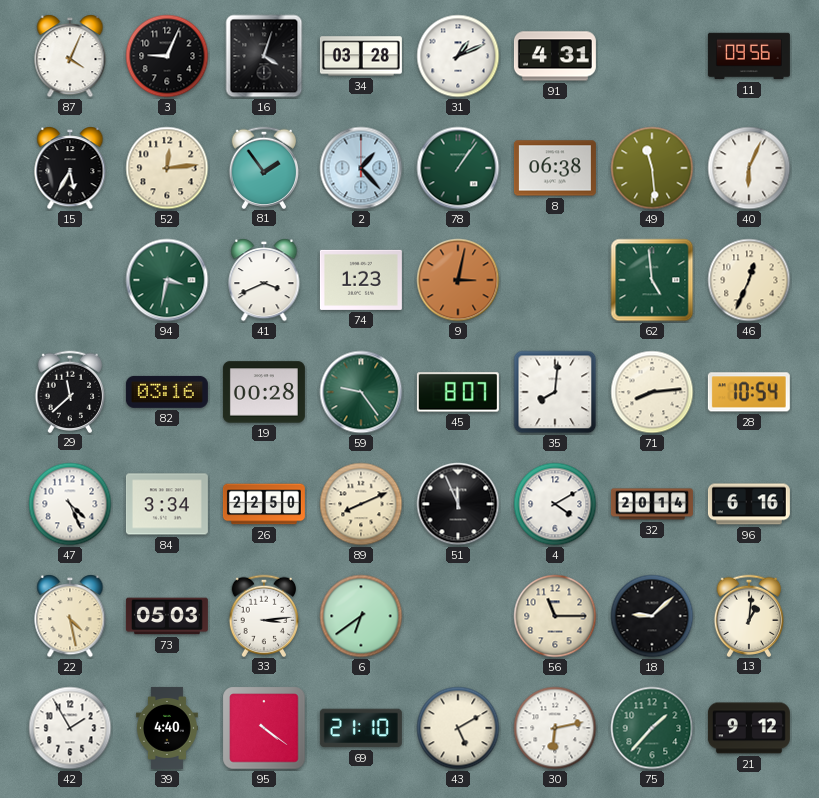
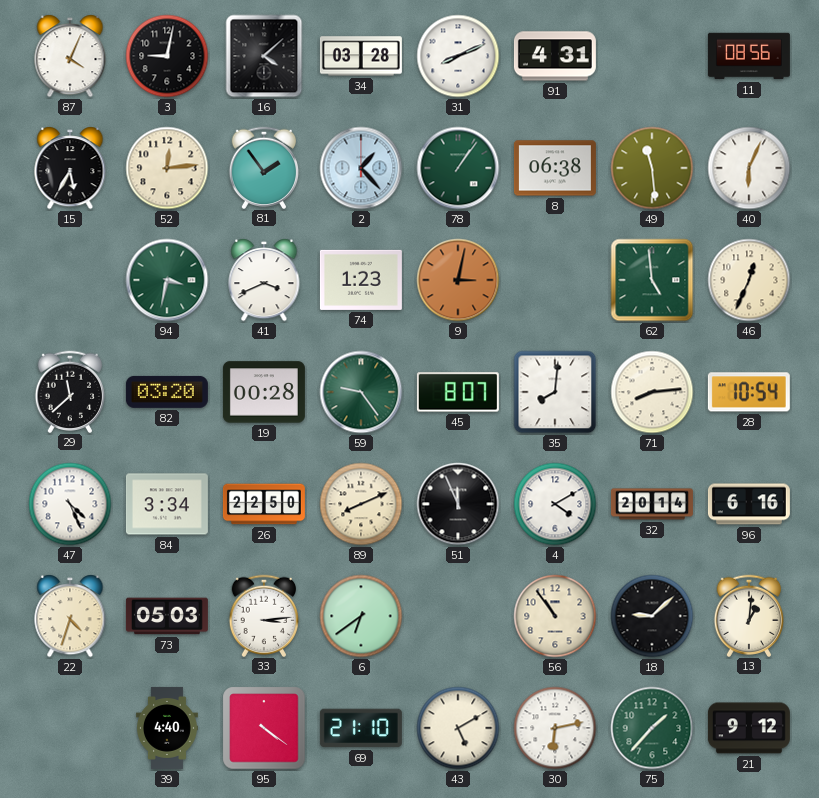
3: 9:04 -> 9:02 (167, 56)
16: 4:03 -> 4:08 (264, 56)
31: 1:11 -> 8:11 (458, 56)
11: 09:56 -> 08:56 (749, 56)
82: 03:16 -> 03:20 (167, 392)
22: 4:28 -> 4:33 (70, 616)
56: 11:15 -> 10:54 (555, 616)
42: 1:55 -> none (70, 728)
